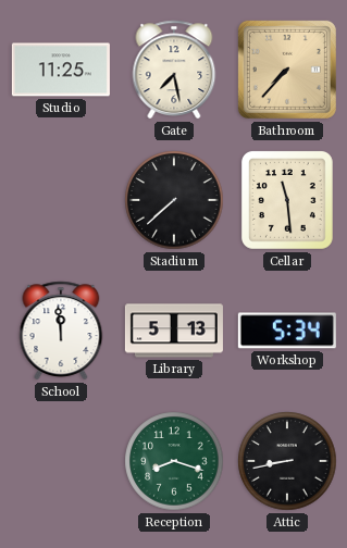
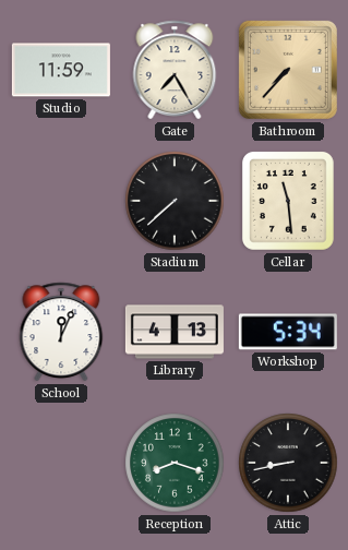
Studio: 11:25 -> 11:59 (61, 70)
Gate: 7:28 -> 7:25 (175, 70)
School: 11:59 -> 12:04 (61, 332)
Library: 5:13 -> 4:13 (175, 332)
